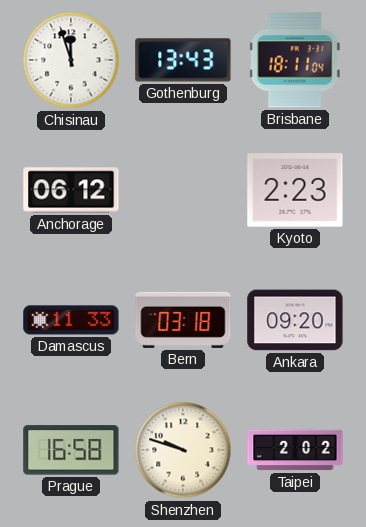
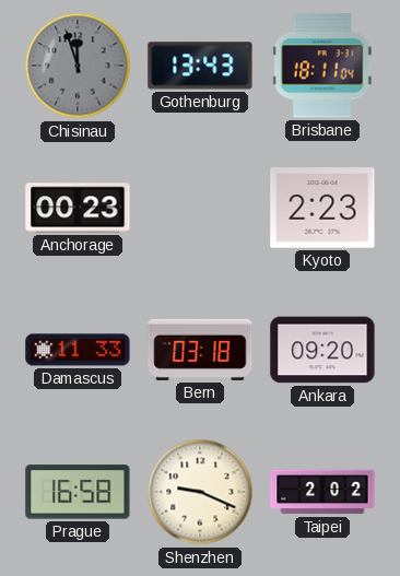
Chisinau dial: white -> grey (78, 66)
Anchorage: 06:12 -> 00:23 (78, 208)
Shenzhen: 9:48 -> 9:19 (200, 492)
